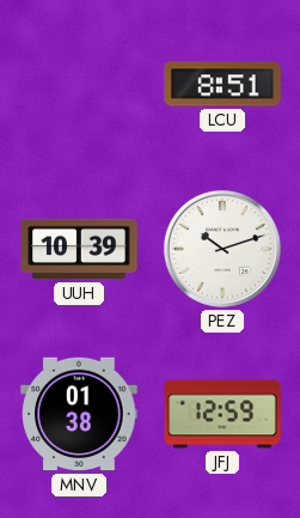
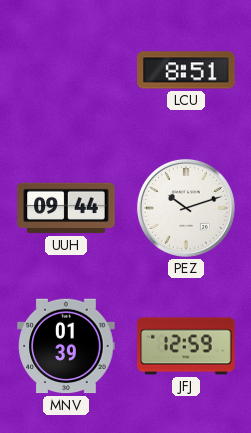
UUH: 10:39 -> 09:44 (66, 208)
MNV: 01:38 -> 01:39 (66, 346)
